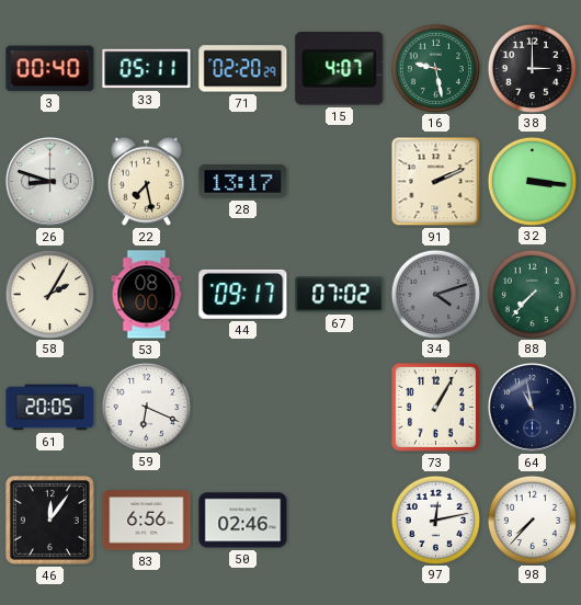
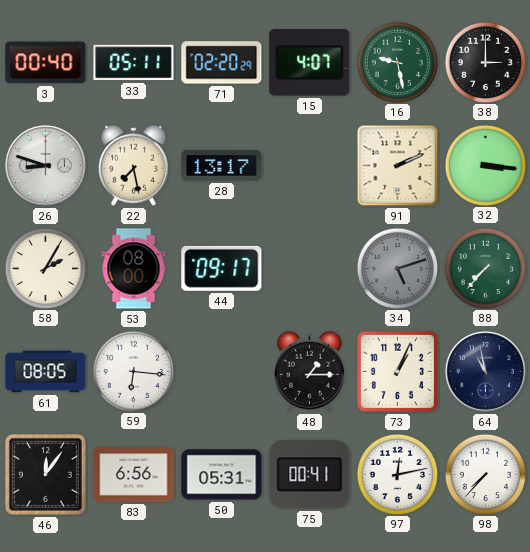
67: 07:02 -> none (340, 295)
34: 4:12 -> 5:12 (397, 268)
61: 20:05 -> 08:05 (46, 372)
59: 6:19 -> 6:16 (133, 371)
48: none -> 1:15 (309, 371)
73: 1:05 -> 1:04 (397, 371)
50: 02:46 -> 05:31 (222, 475)
75: none -> 00:41 (310, 475)
